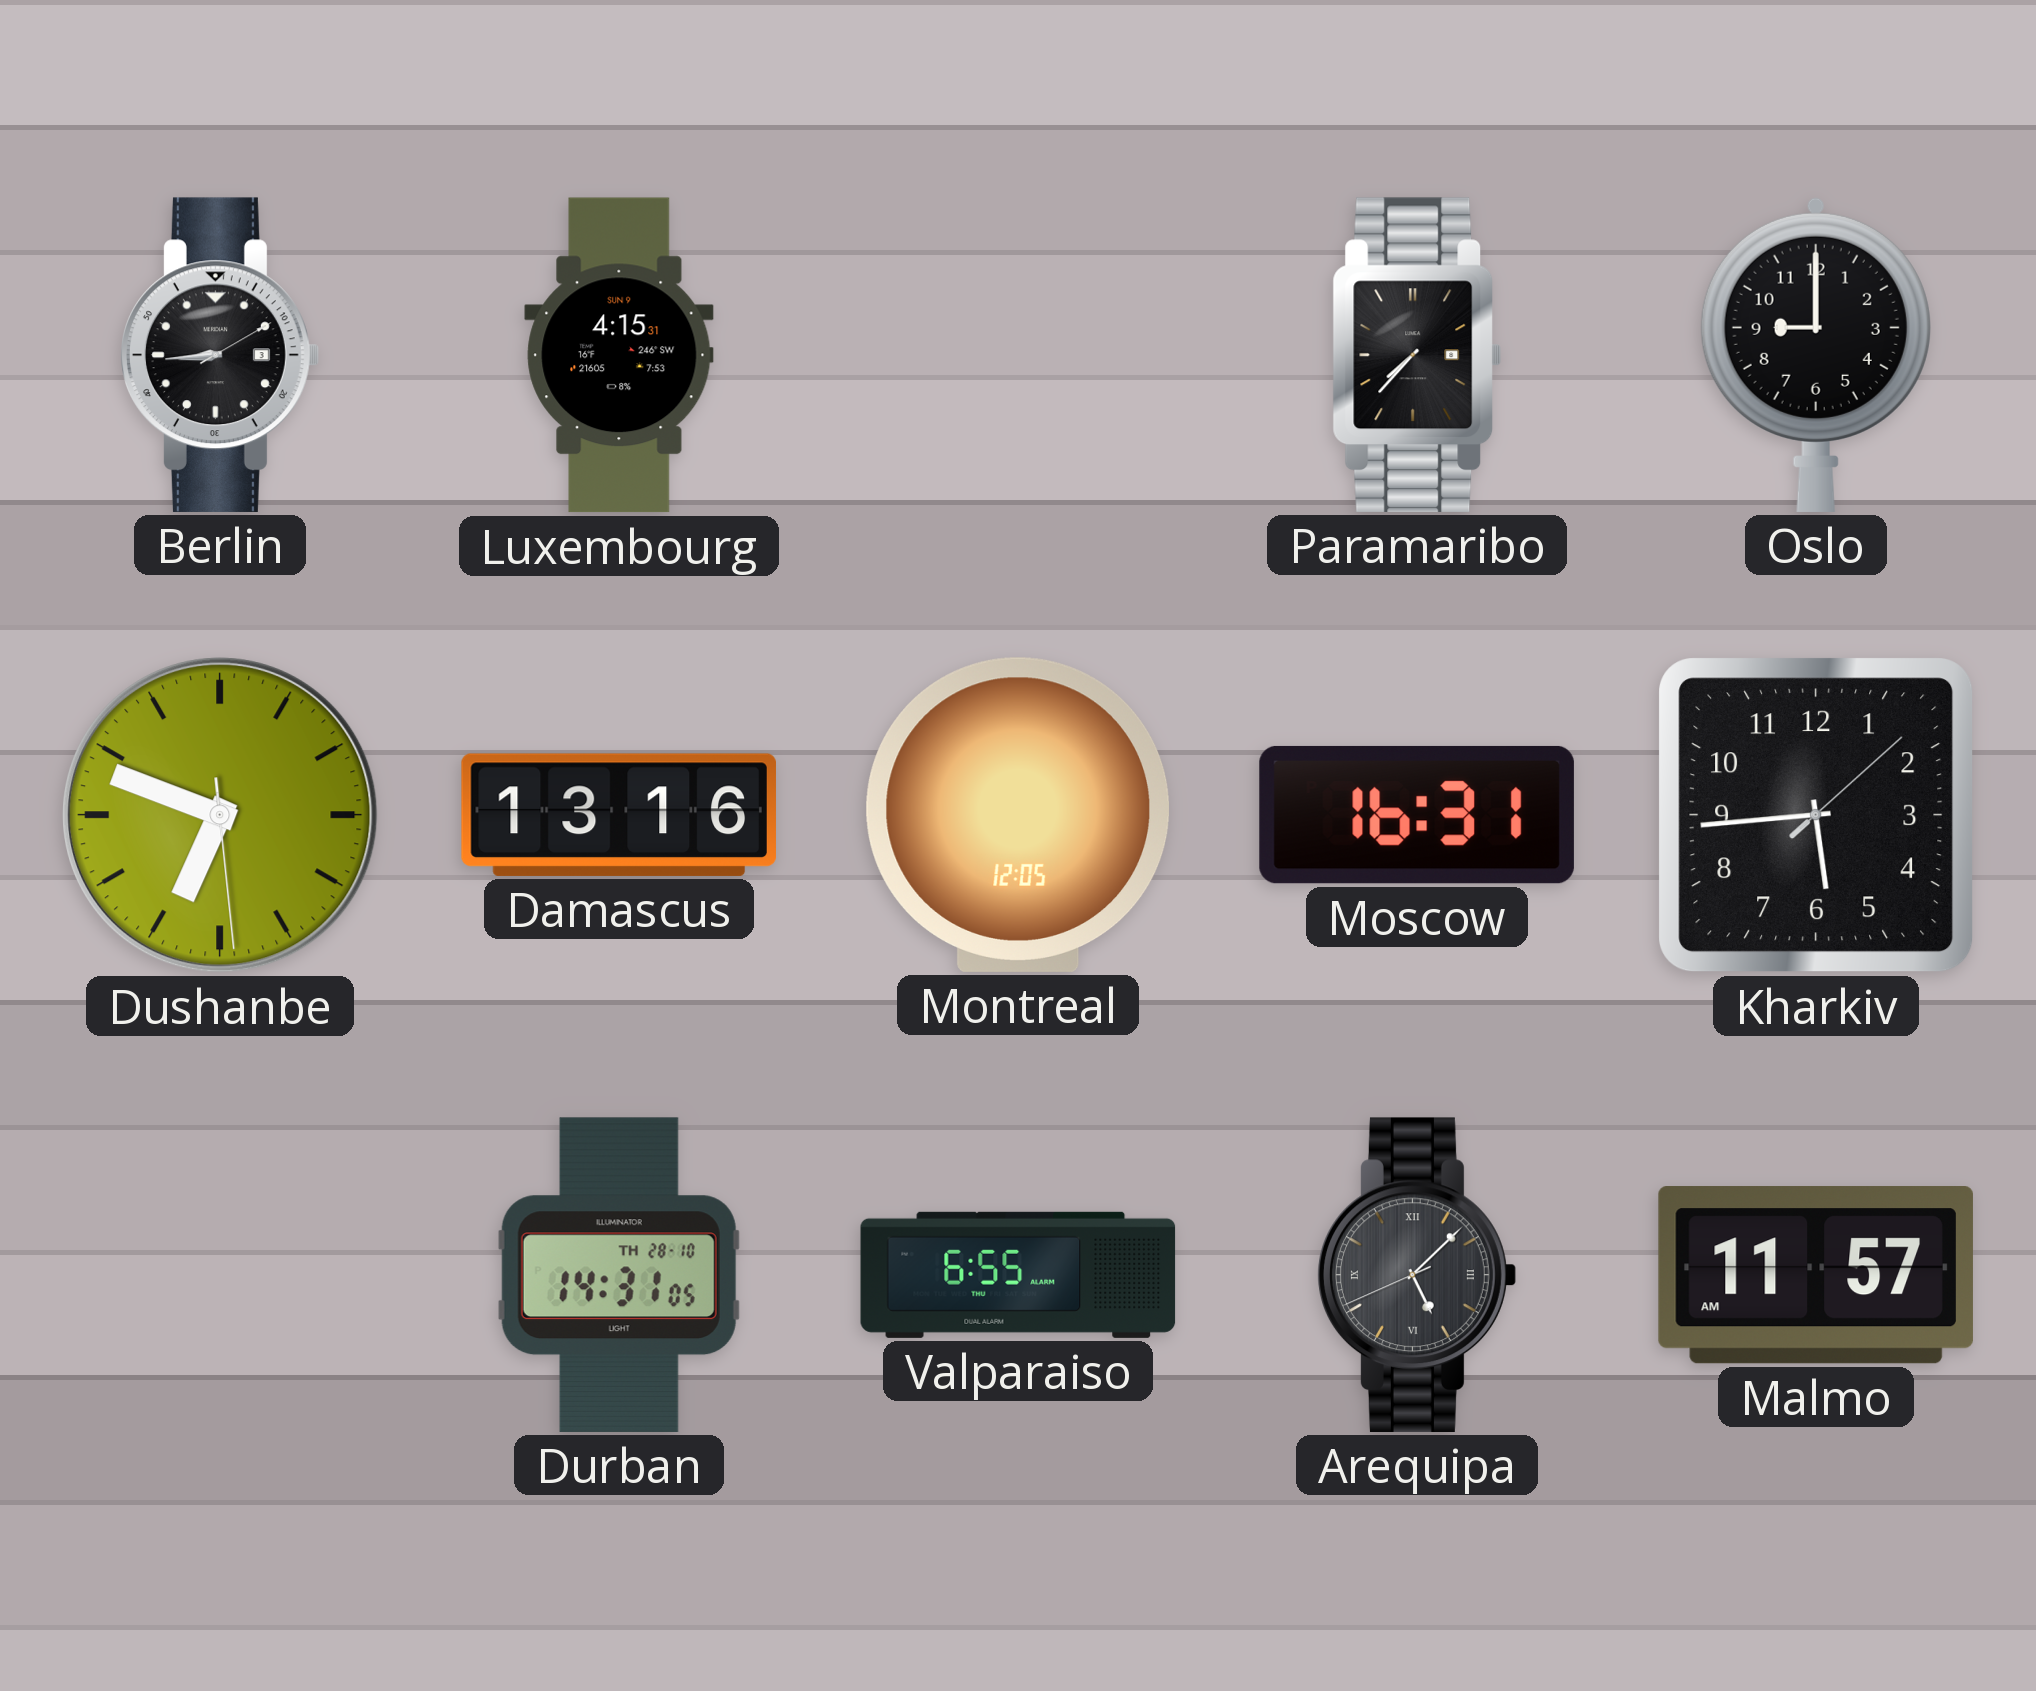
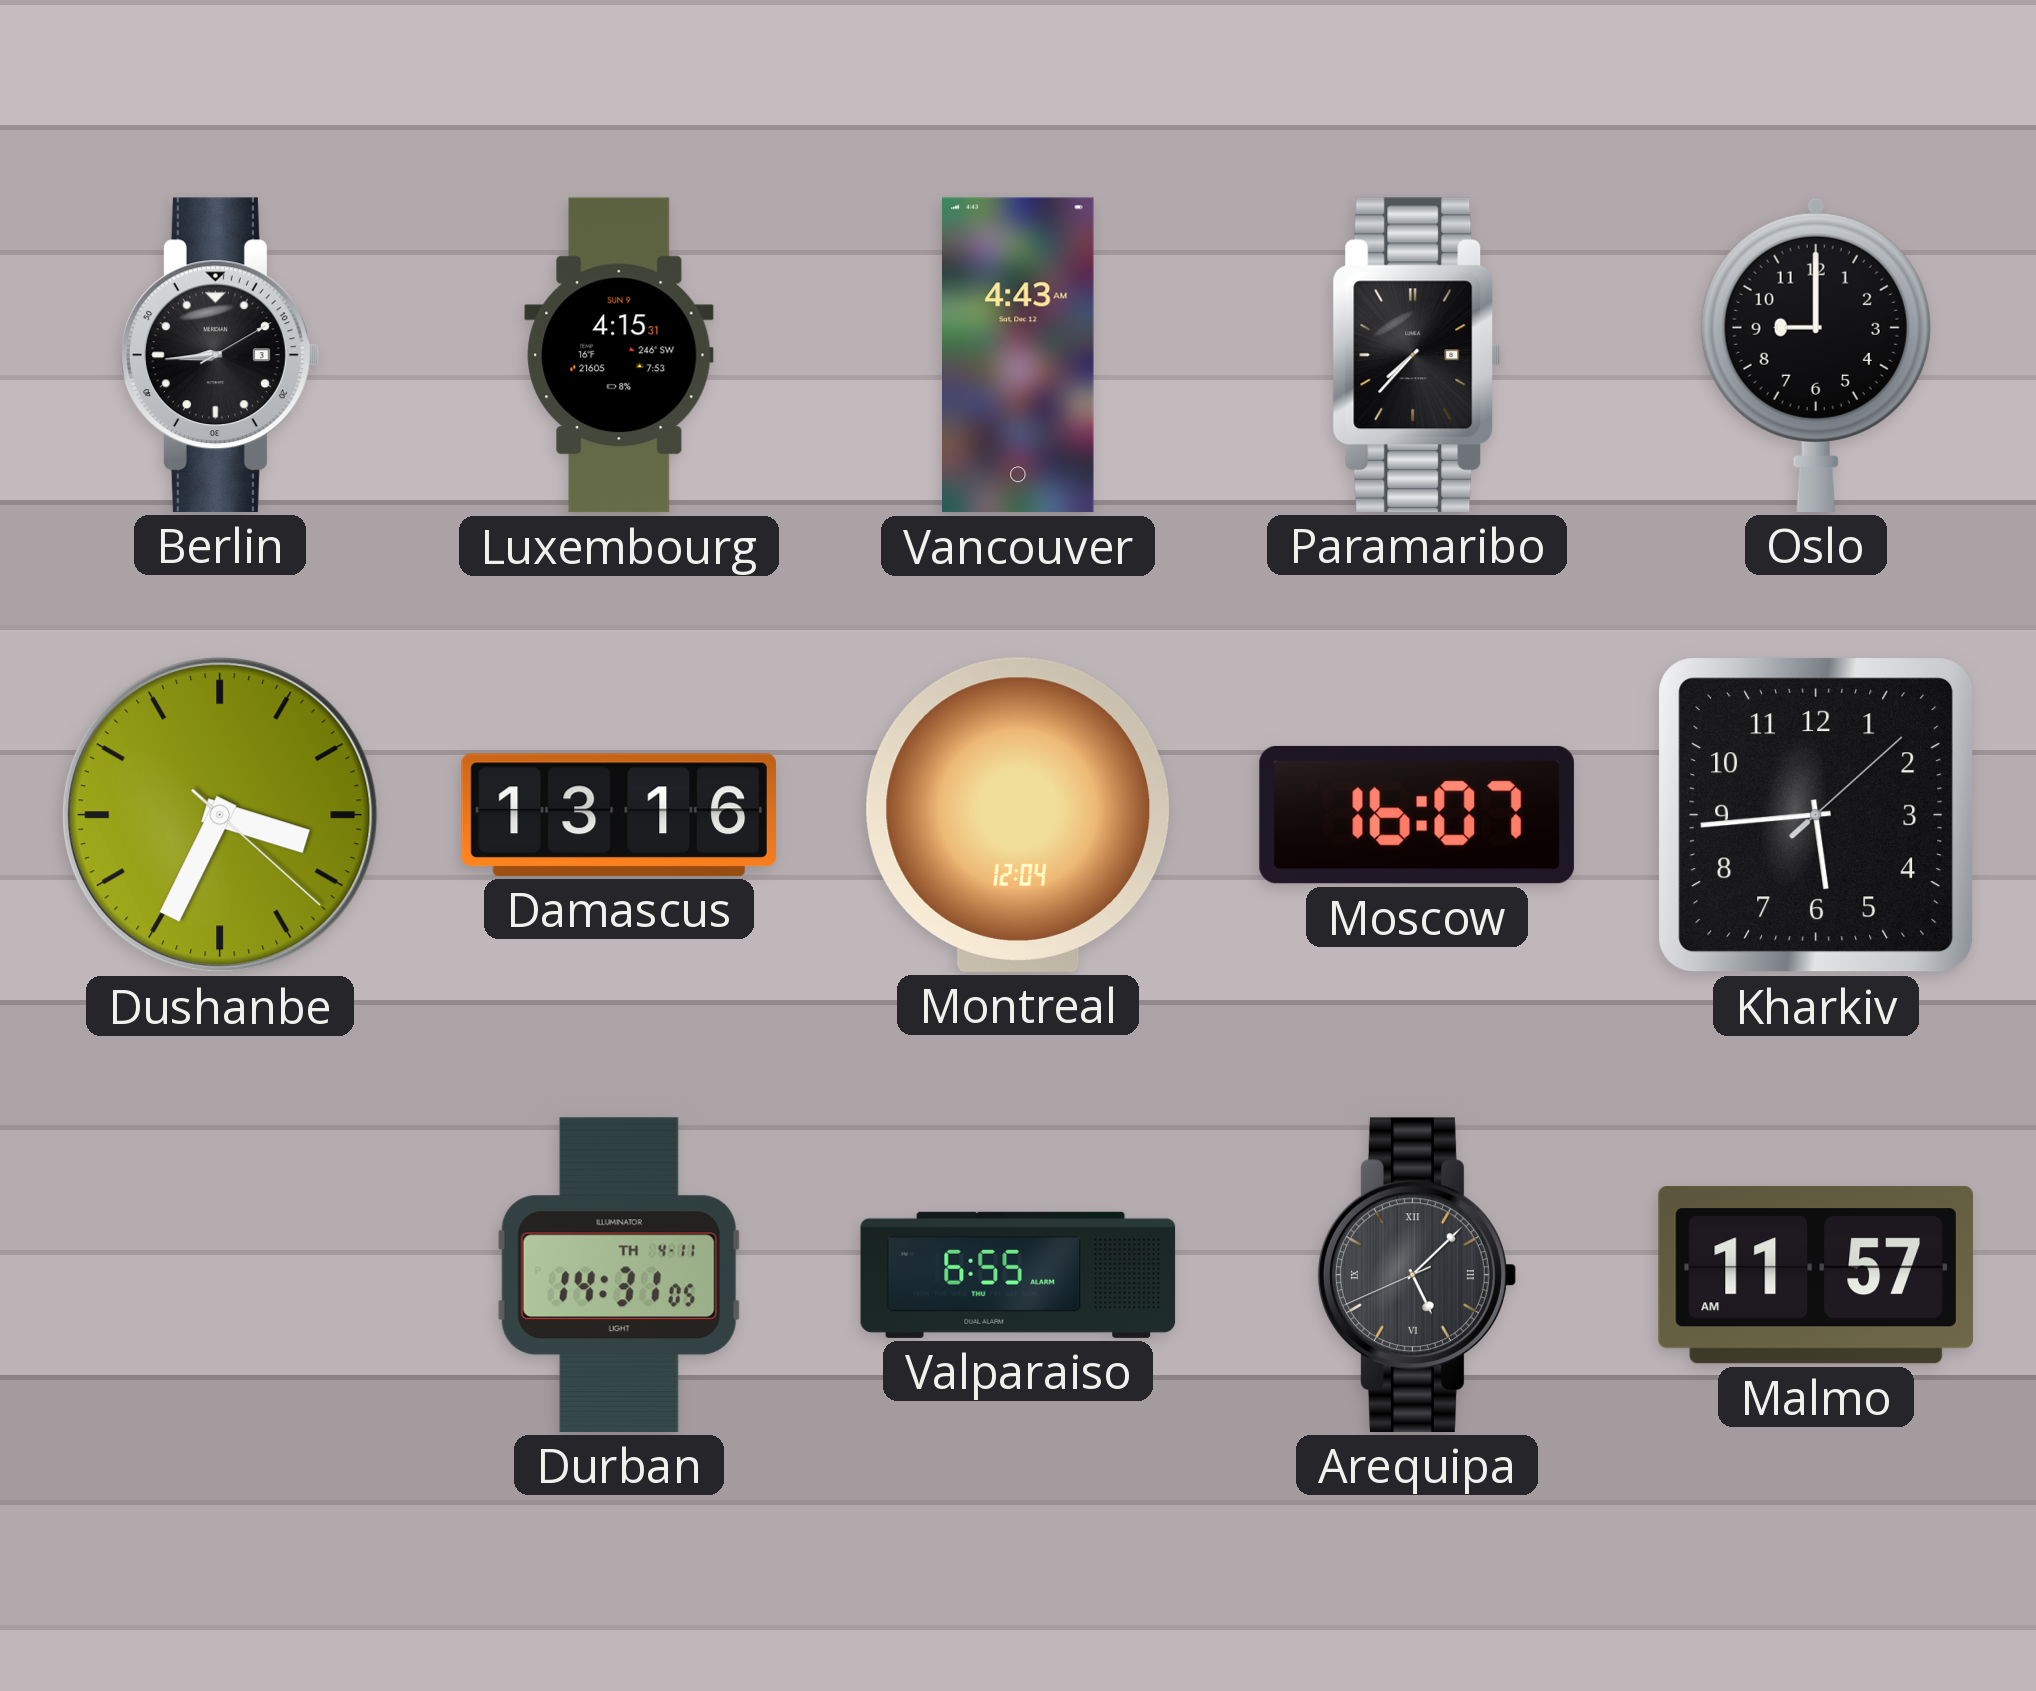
Vancouver: none -> 4:43 (1019, 355)
Dushanbe: 6:48 -> 3:34 (220, 815)
Montreal: 12:05 -> 12:04 (1018, 815)
Moscow: 16:31 -> 16:07 (1417, 815)
Durban date: TH 28-10 -> TH 4-11 (619, 1275)
